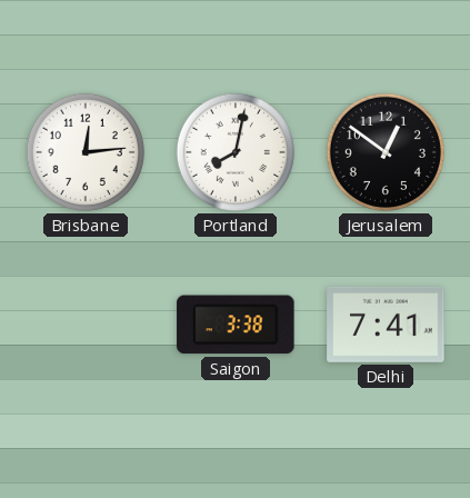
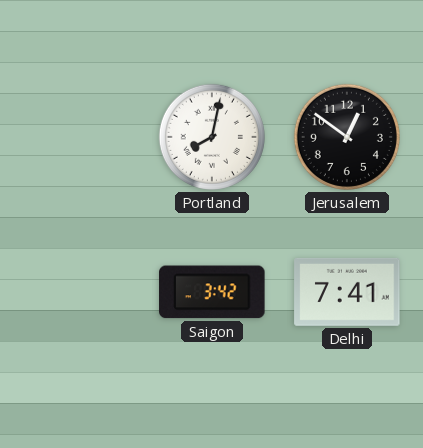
Brisbane: 12:14 -> none (86, 152)
Saigon: 3:38 -> 3:42 (212, 292)
